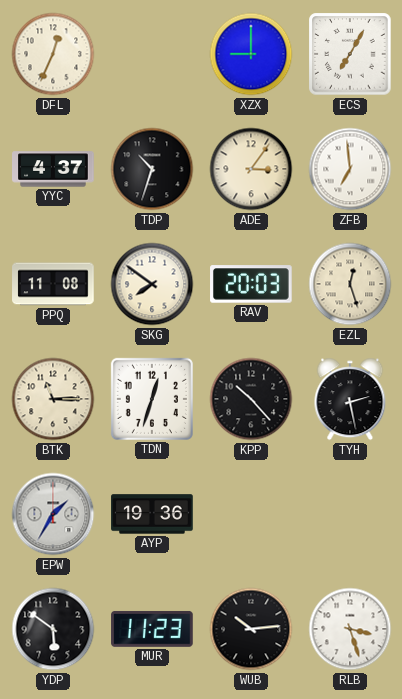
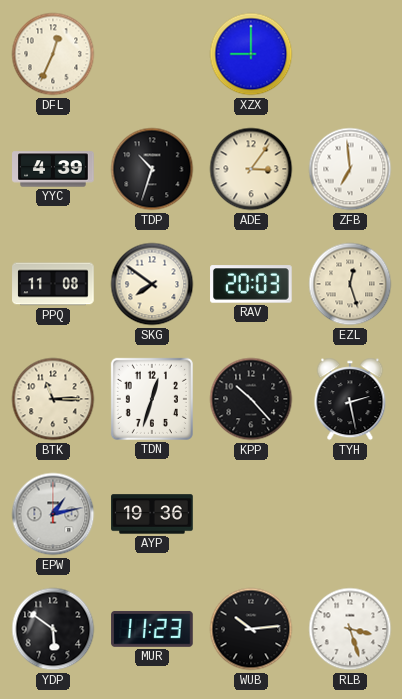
ECS: 7:05 -> none (350, 54)
YYC: 4:37 -> 4:39 (53, 169)
EPW: 1:35 -> 1:13 (53, 514)
